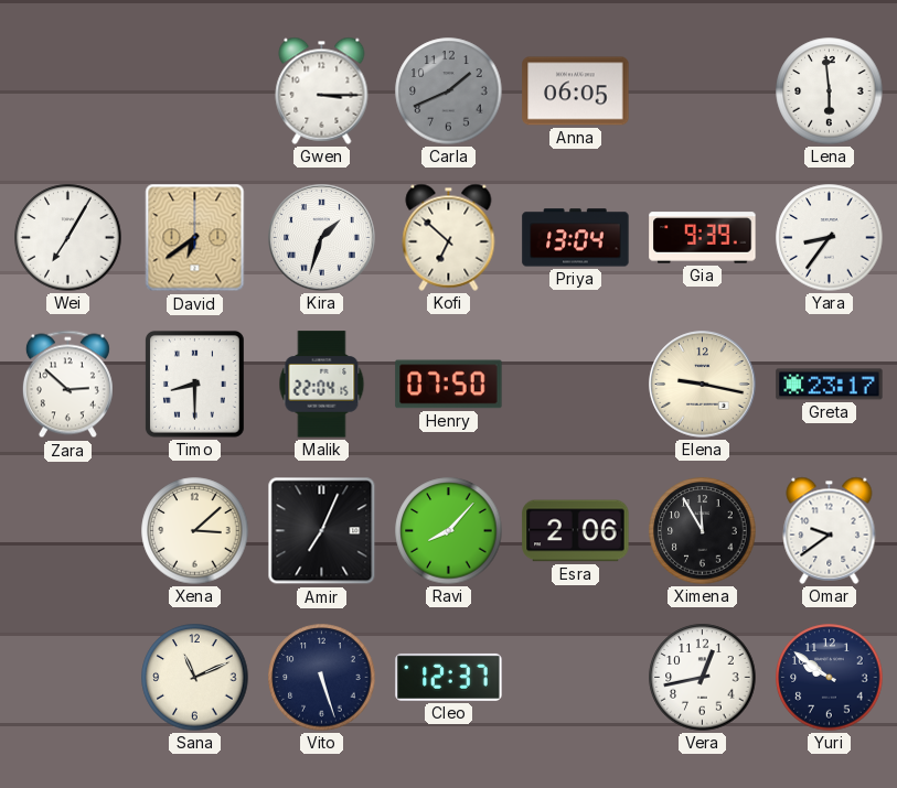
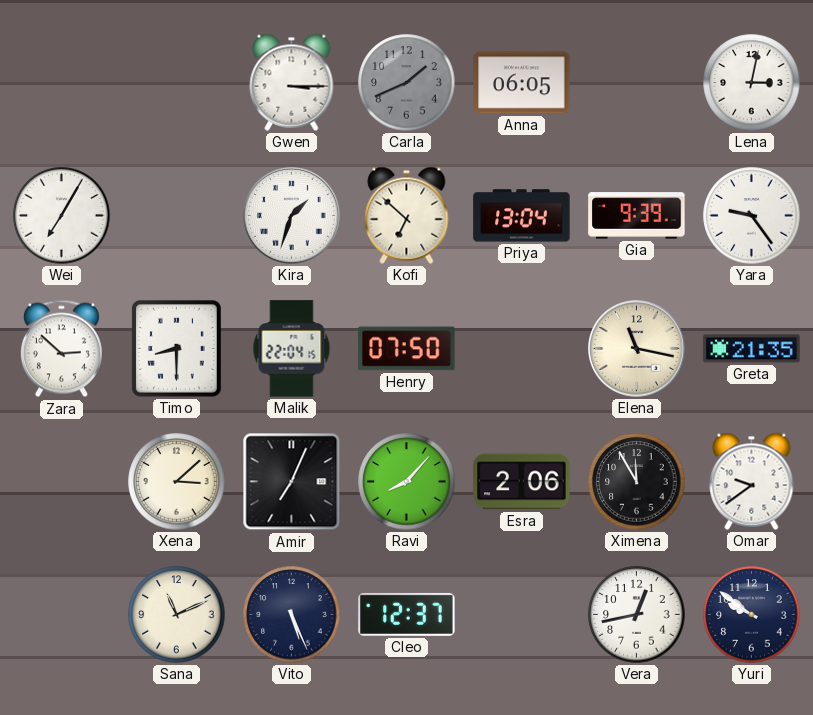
Lena: 5:59 -> 3:02 (752, 83)
David: 6:39 -> none (195, 238)
Yara: 8:36 -> 9:24 (752, 216)
Elena: 9:17 -> 11:17 (637, 349)
Greta: 23:17 -> 21:35 (752, 349)
Vito: 5:27 -> 5:26 (292, 615)
